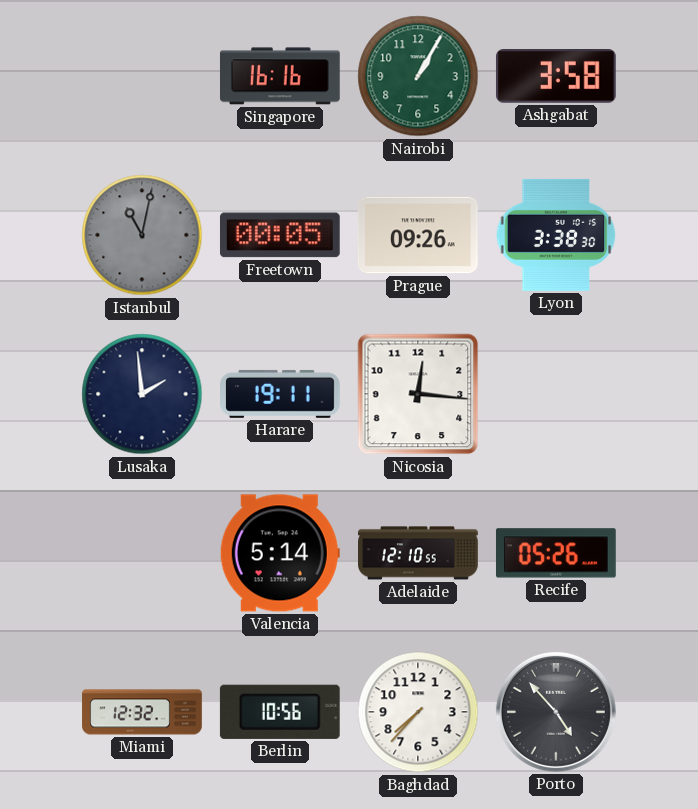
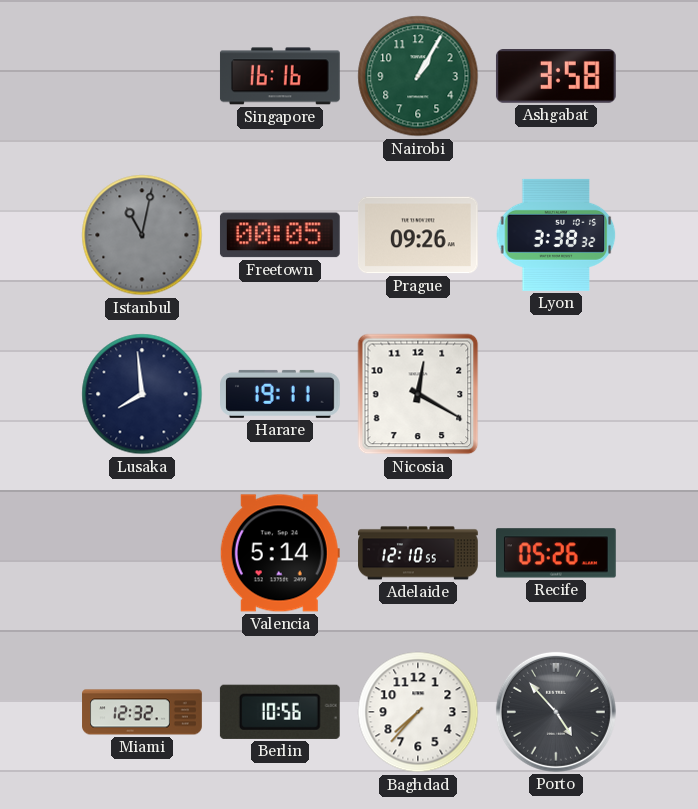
Lyon: 3:38:30 -> 3:38:32 (556, 235)
Lusaka: 1:59 -> 7:59 (142, 394)
Nicosia: 12:16 -> 12:20 (418, 394)
